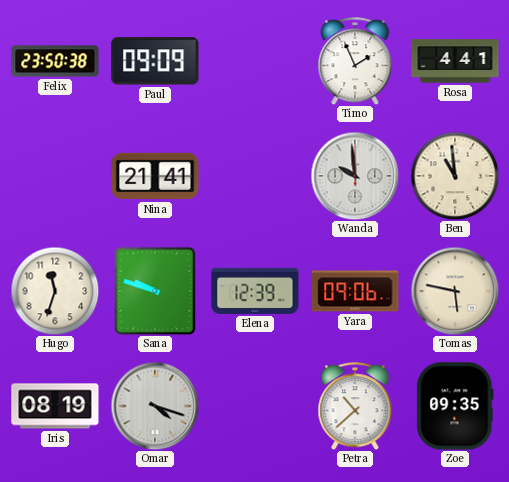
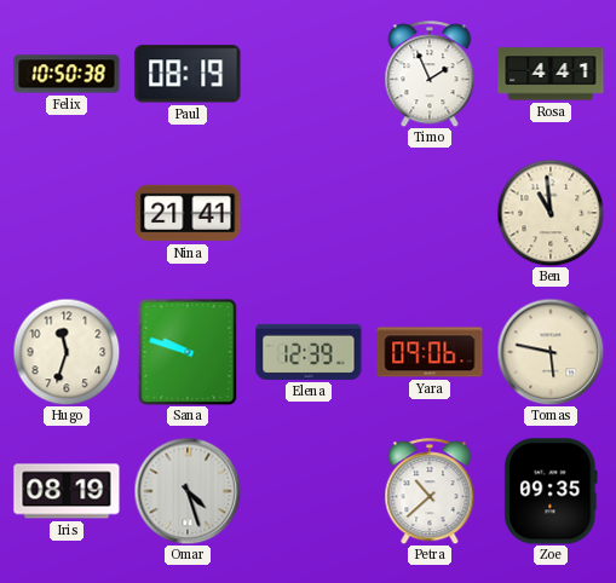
Felix: 23:50 -> 10:50 (67, 74)
Paul: 09:09 -> 08:19 (188, 74)
Wanda: 9:59 -> none (355, 176)
Omar: 4:18 -> 4:27 (188, 491)
